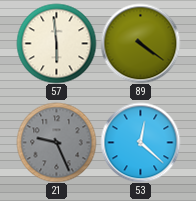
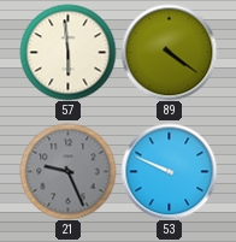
53: 12:22 -> 9:49 (169, 171)
